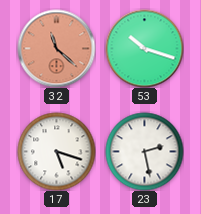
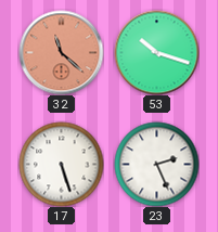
17: 5:18 -> 5:27 (61, 164)
23: 2:28 -> 2:26 (156, 164)
